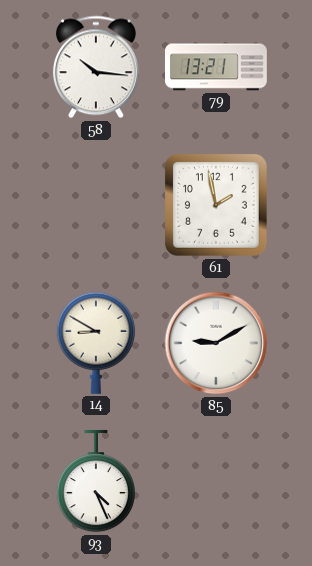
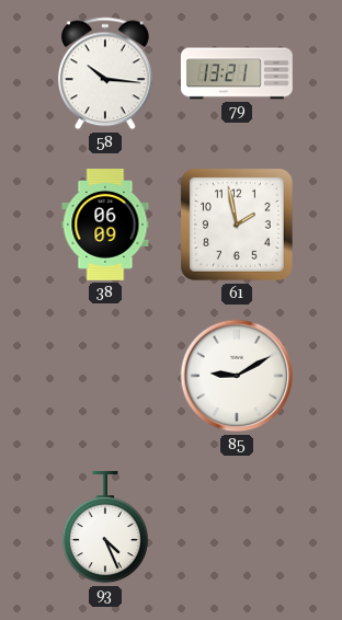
38: none -> 06:09 (105, 225)
14: 8:50 -> none (96, 343)
